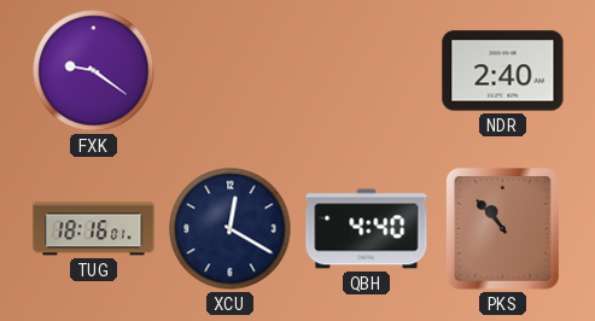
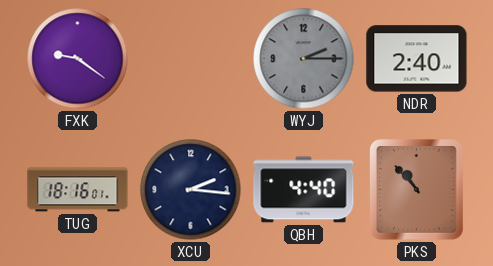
WYJ: none -> 2:15 (304, 59)
XCU: 12:20 -> 2:16 (191, 190)
